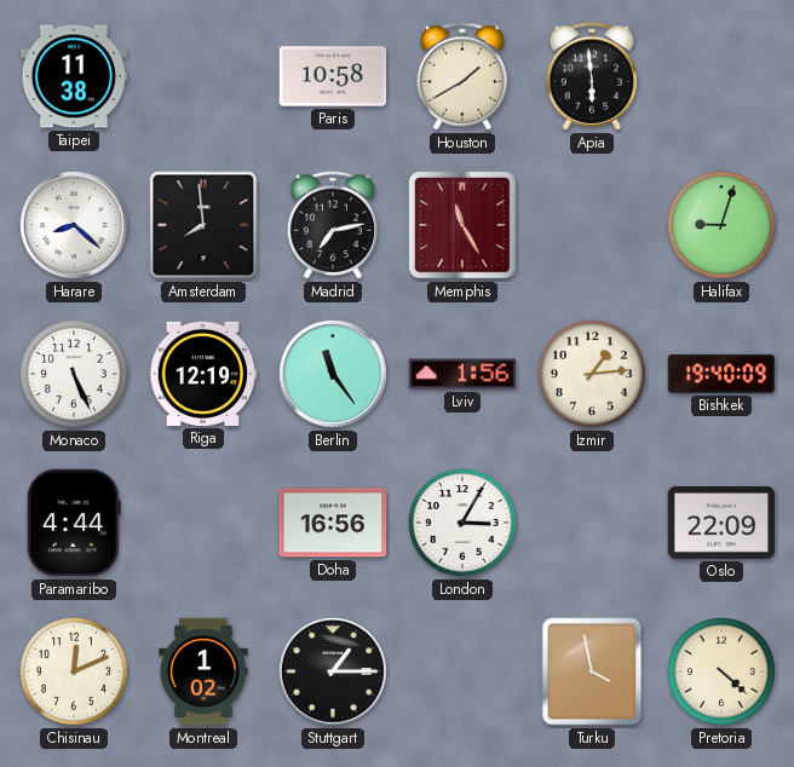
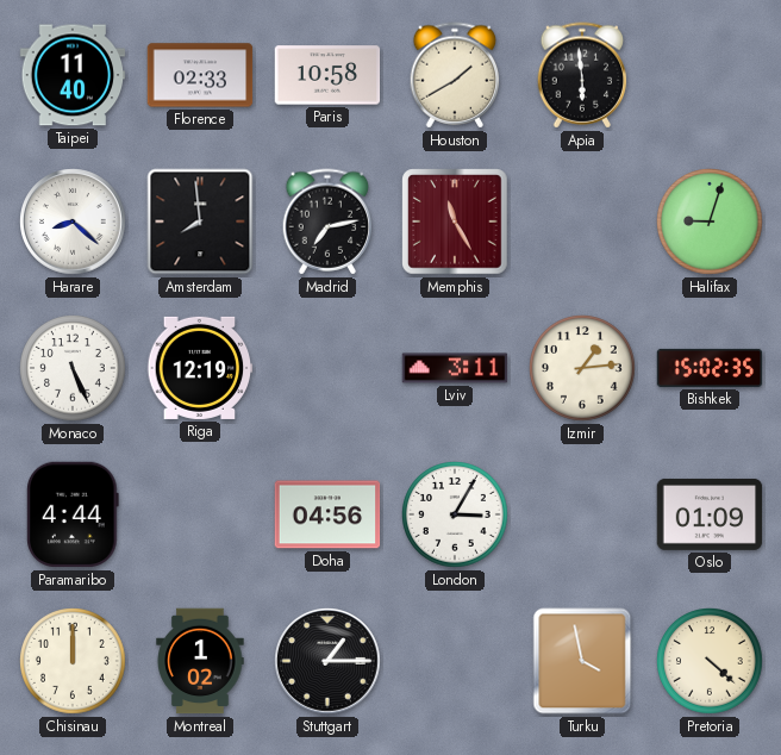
Taipei: 11:38 -> 11:40 (73, 75)
Florence: none -> 02:33 (200, 75)
Berlin: 11:24 -> none (334, 375)
Lviv: 1:56 -> 3:11 (455, 368)
Bishkek: 19:40 -> 15:02 (710, 368)
Doha: 16:56 -> 04:56 (327, 514)
Oslo: 22:09 -> 01:09 (710, 514)
Chisinau: 12:11 -> 12:00 (74, 662)
